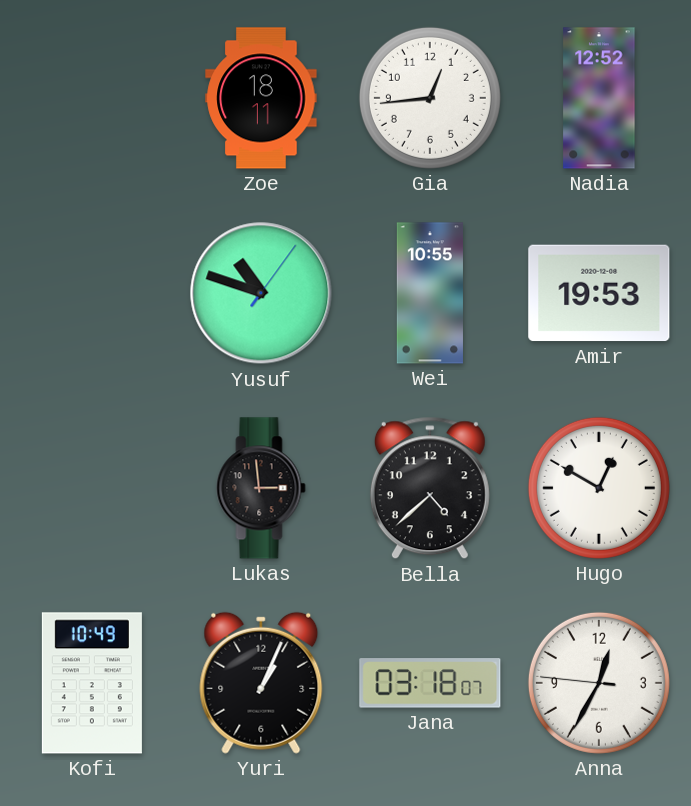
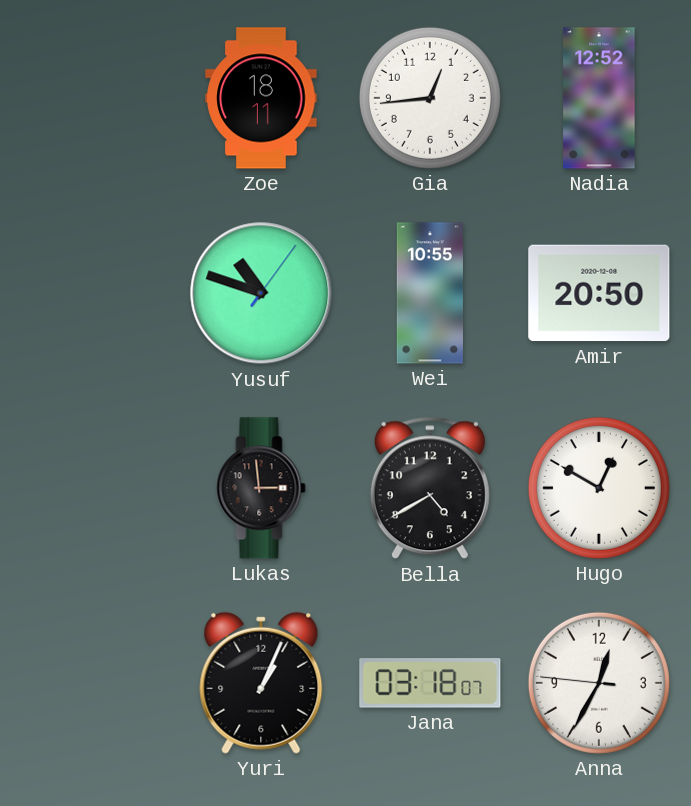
Amir: 19:53 -> 20:50 (599, 293)
Bella: 4:38 -> 4:40 (430, 488)
Kofi: 10:49 -> none (92, 683)
